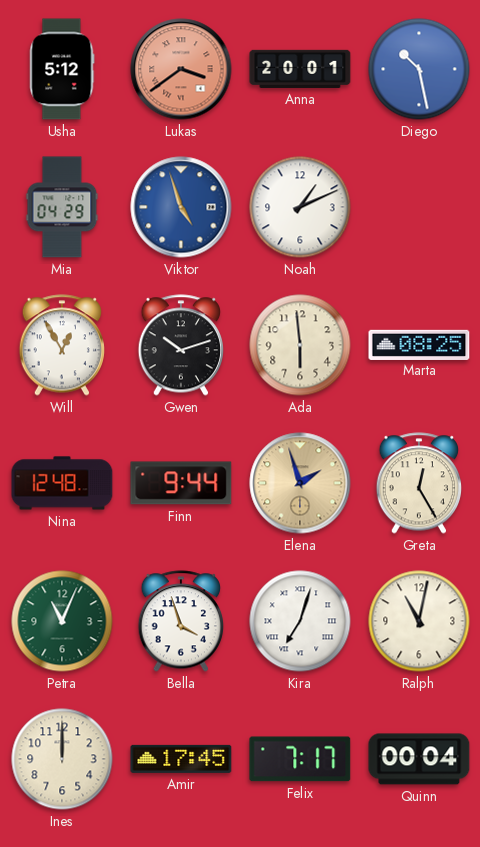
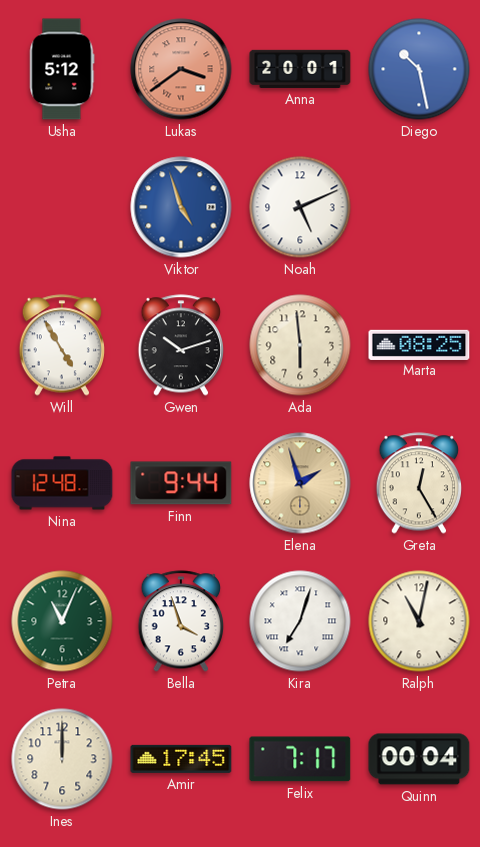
Mia: 04:29 -> none (62, 207)
Noah: 1:11 -> 5:11 (300, 207)
Will: 12:55 -> 4:55 (61, 345)
